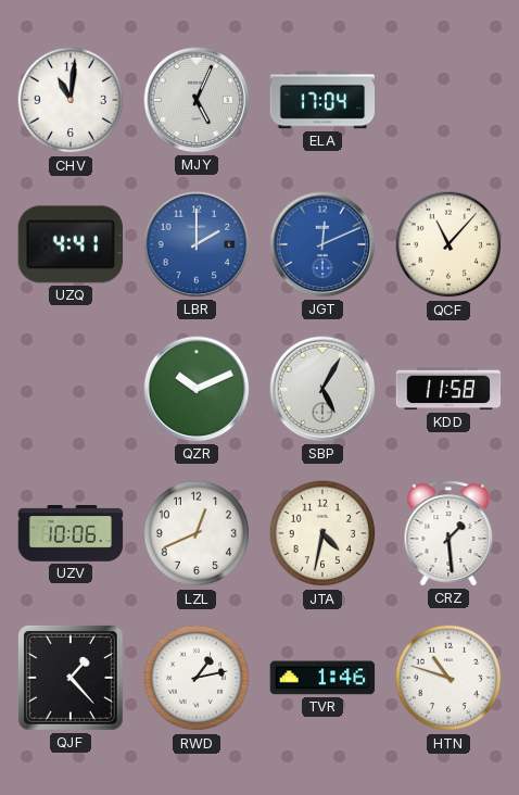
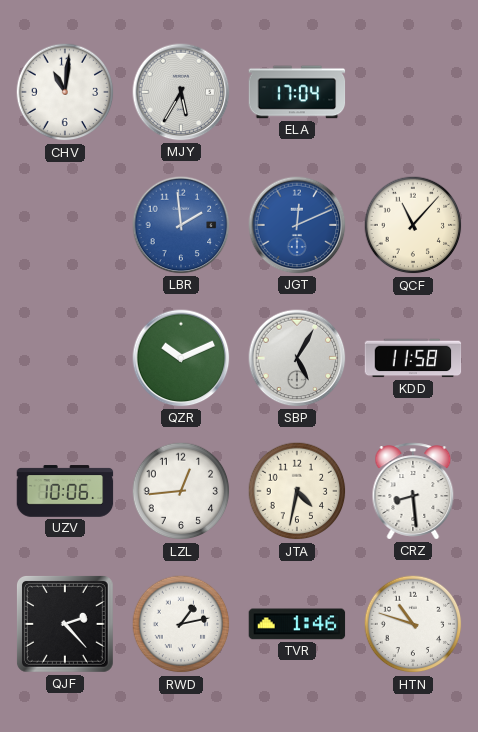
MJY: 5:04 -> 5:35 (181, 92)
UZQ: 4:41 -> none (69, 244)
LBR: 2:00 -> 1:59 (181, 225)
LZL: 12:41 -> 12:44 (181, 491)
CRZ: 1:29 -> 8:29 (413, 491)
QJF: 1:23 -> 2:23 (65, 624)
